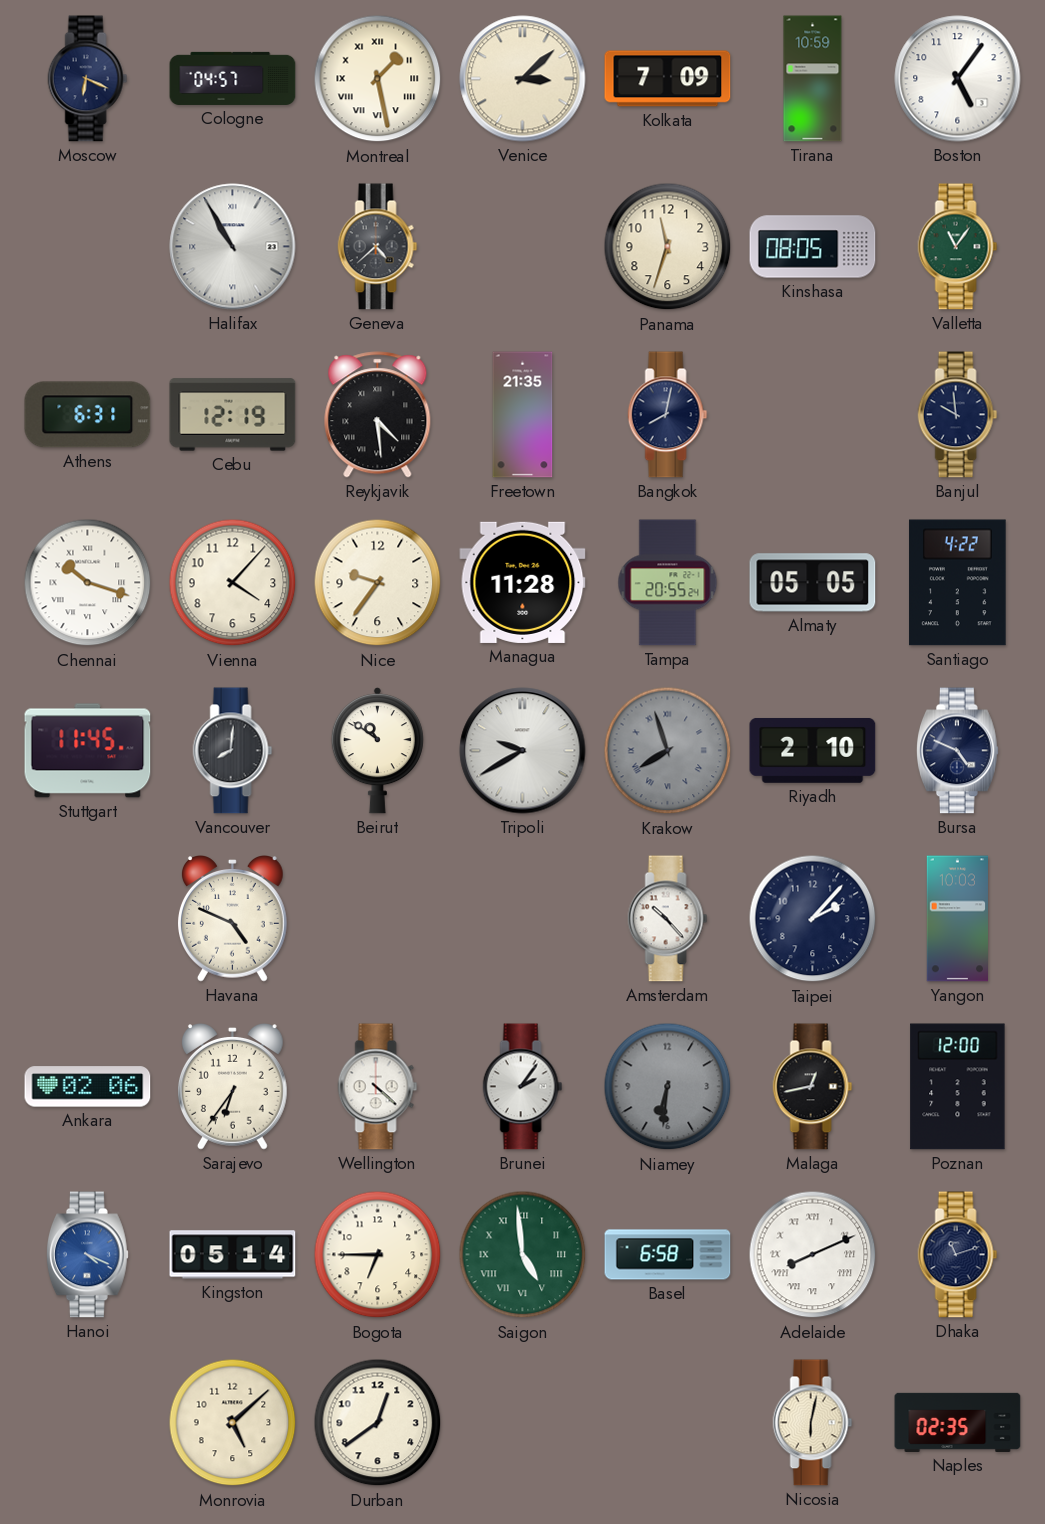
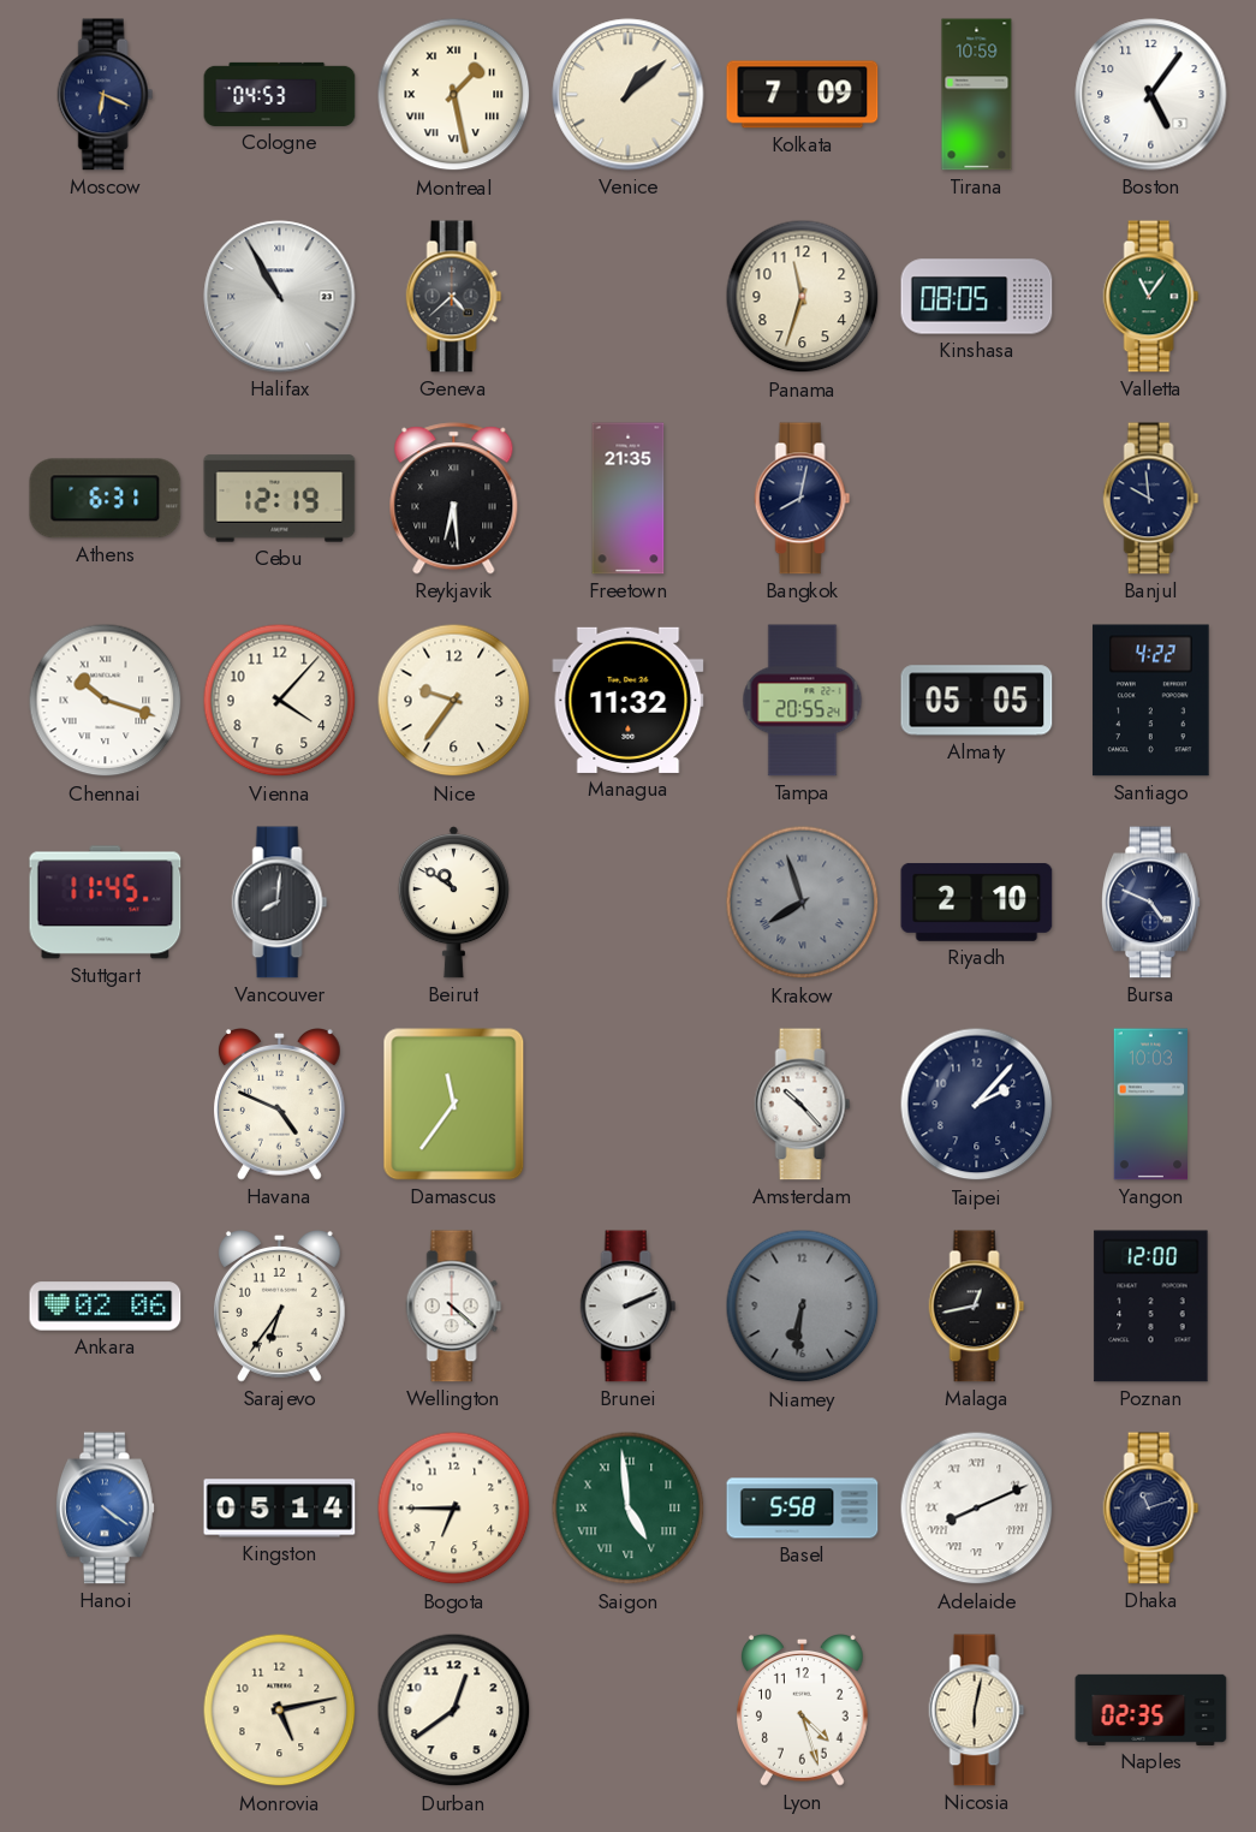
Cologne: 04:57 -> 04:53 (280, 94)
Venice: 3:08 -> 1:08 (629, 95)
Reykjavik: 4:29 -> 6:29 (454, 499)
Managua: 11:28 -> 11:32 (629, 700)
Tripoli: 9:40 -> none (523, 751)
Damascus: none -> 11:36 (454, 1105)
Brunei: 2:06 -> 2:11 (629, 1307)
Hanoi: 4:19 -> 4:21 (106, 1509)
Basel: 6:58 -> 5:58 (803, 1509)
Monrovia: 5:08 -> 5:13 (280, 1711)
Lyon: none -> 4:27 (802, 1711)
